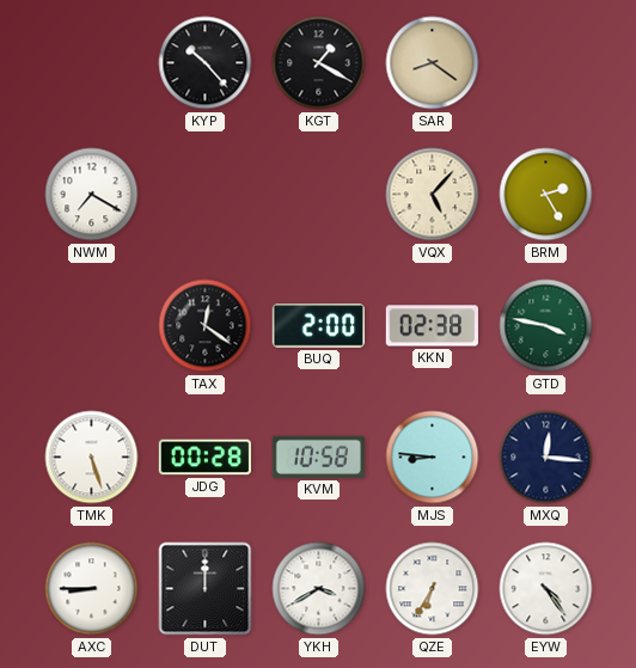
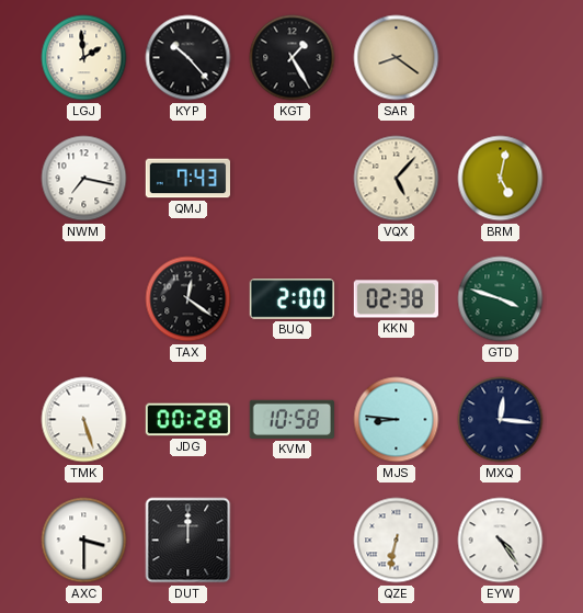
LGJ: none -> 1:59 (84, 58)
KGT: 1:20 -> 1:25 (293, 58)
NWM: 7:20 -> 7:17 (84, 179)
QMJ: none -> 7:43 (187, 179)
BRM: 2:25 -> 5:02 (501, 179)
GTD: 3:47 -> 3:48 (501, 299)
AXC: 8:45 -> 3:30 (84, 541)
YKH: 3:40 -> none (319, 589)
QZE: 6:35 -> 6:32 (397, 541)
